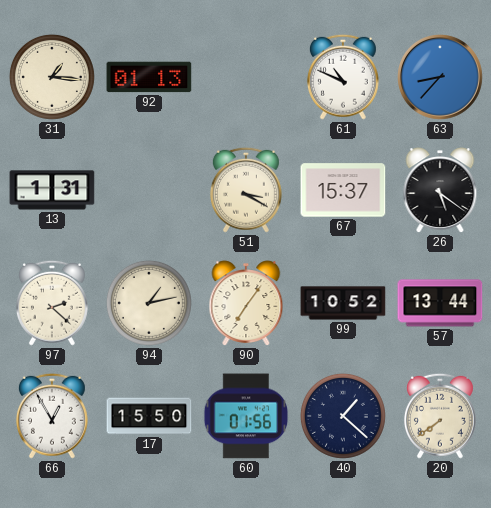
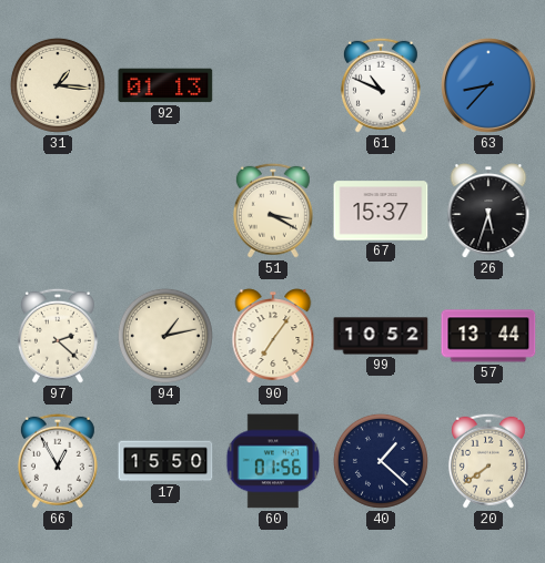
13: 1:31 -> none (52, 190)
26: 5:21 -> 5:33 (488, 211)
